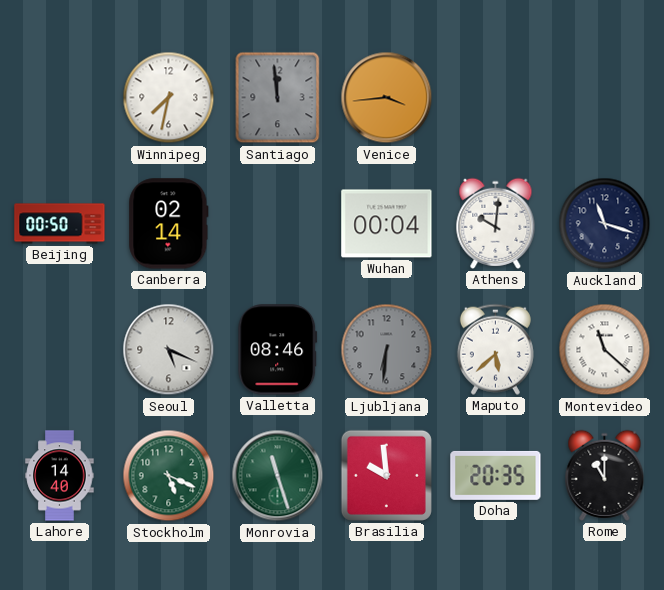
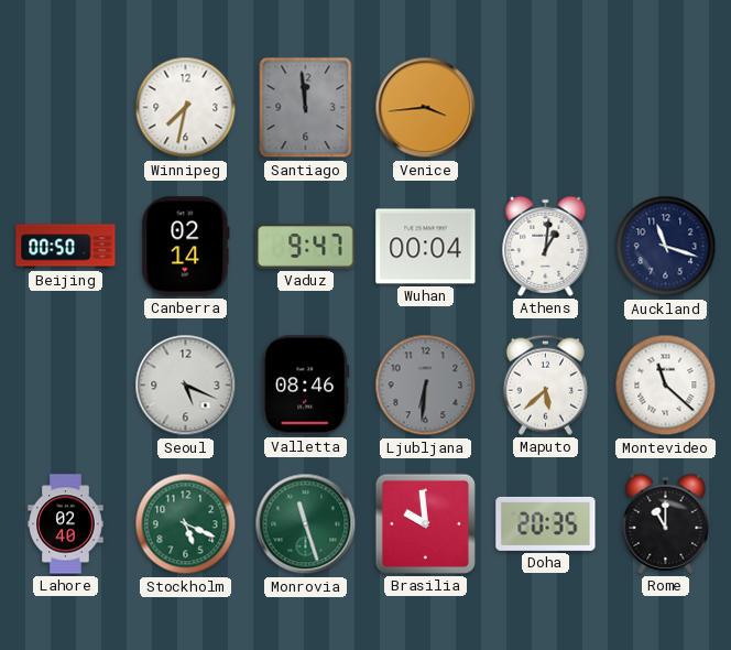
Vaduz: none -> 9:47 (306, 247)
Athens: 10:01 -> 1:01 (546, 246)
Lahore: 14:40 -> 02:40 (66, 524)
